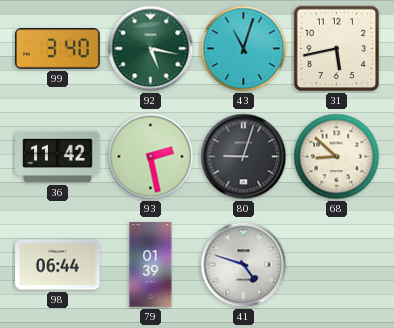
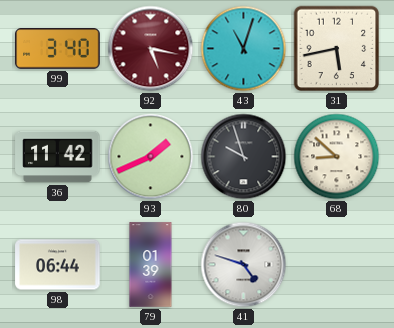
92 dial: green -> burgundy (151, 49)
93: 2:28 -> 1:41 (151, 157)
80: 9:03 -> 9:57 (244, 157)
